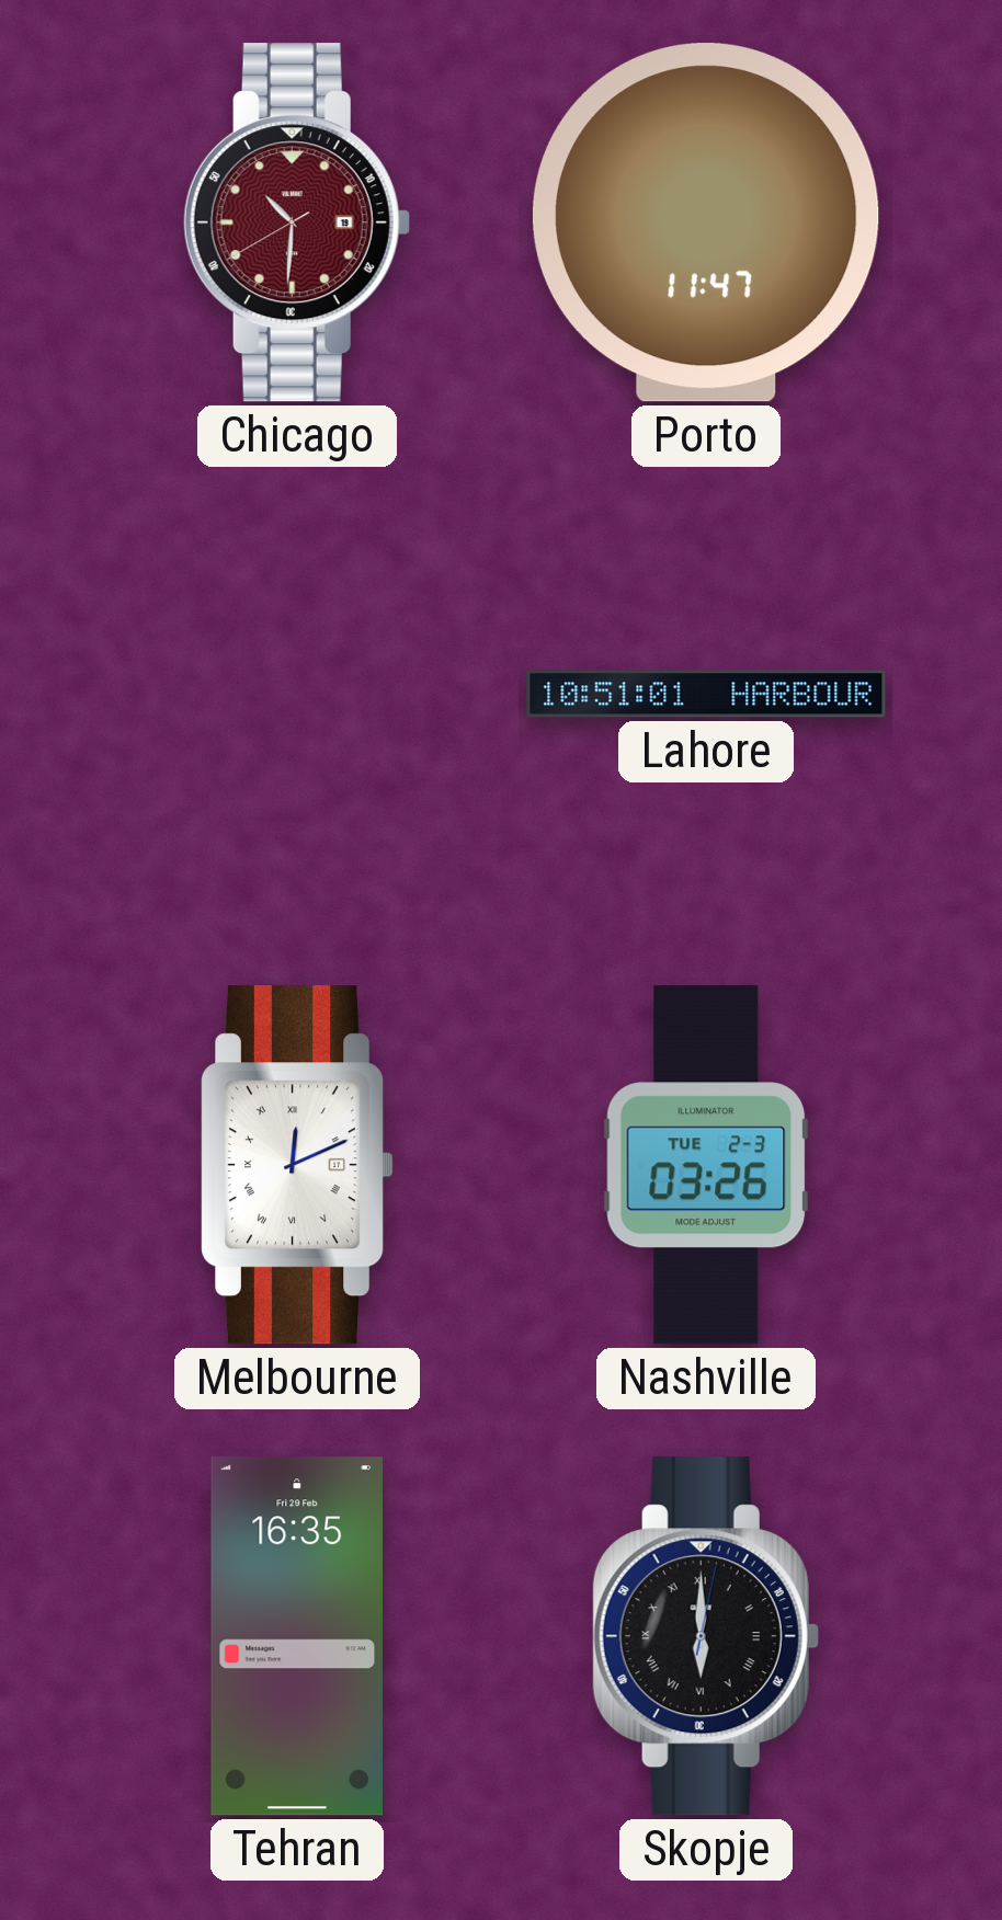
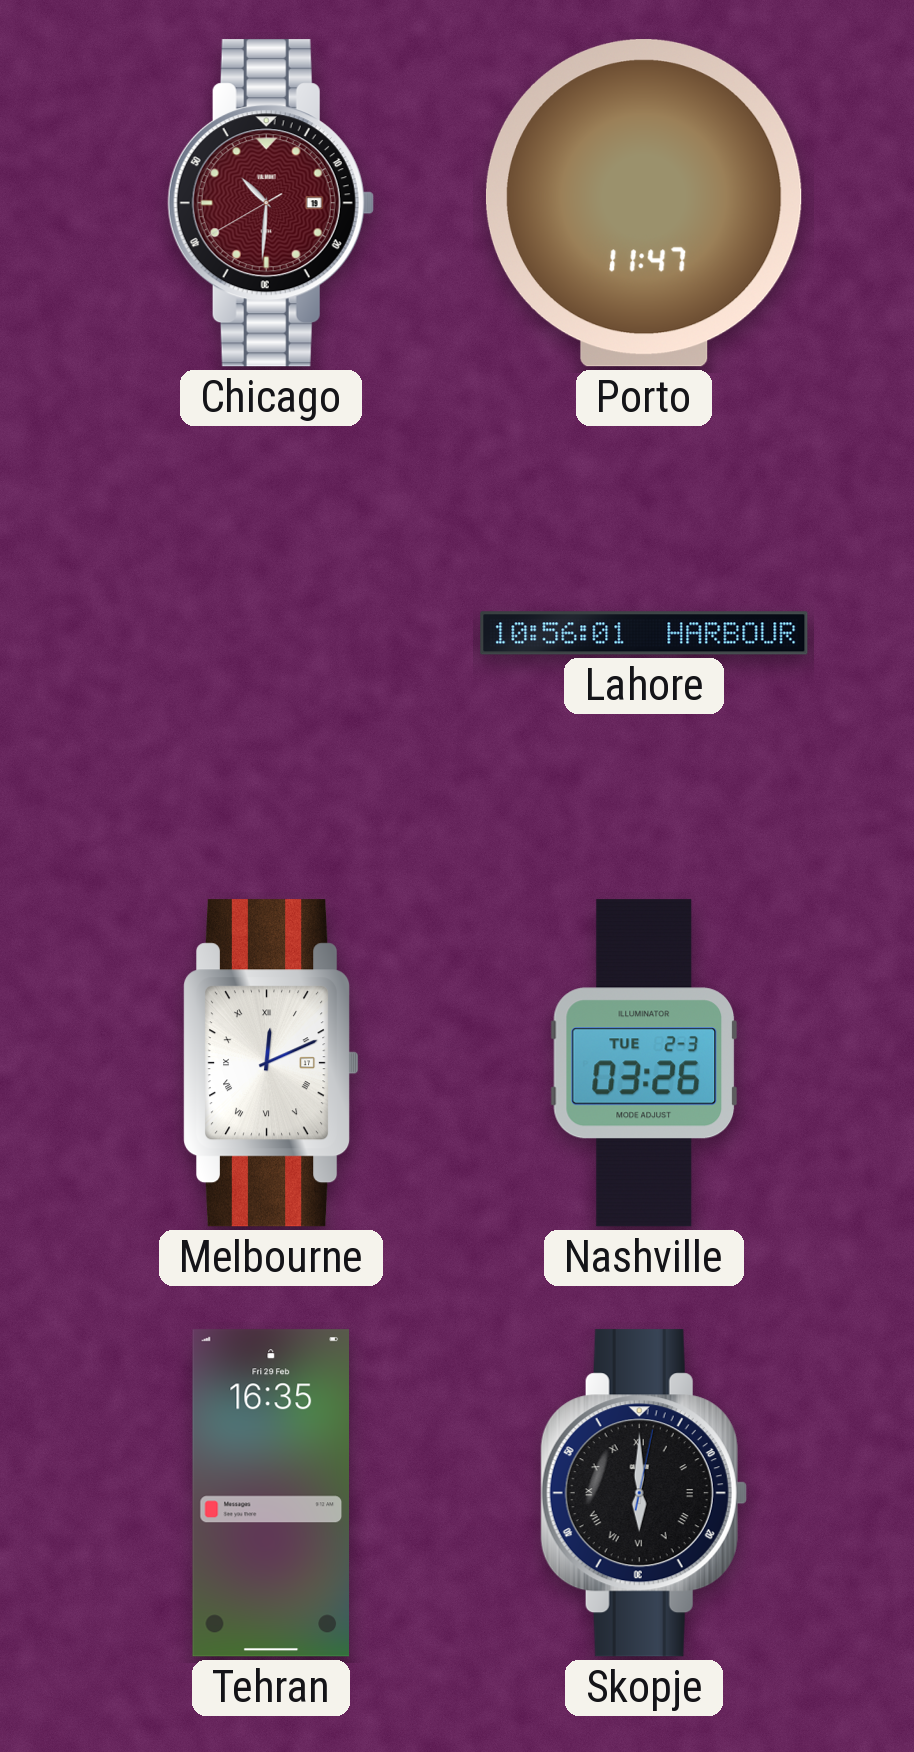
Lahore: 10:51 -> 10:56 (644, 633)
